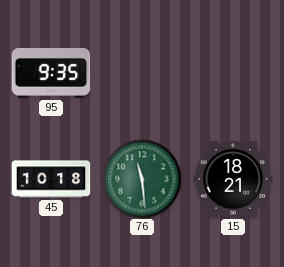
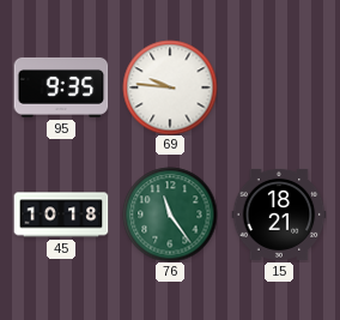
69: none -> 9:46 (170, 87)
76: 11:29 -> 11:24 (170, 215)
